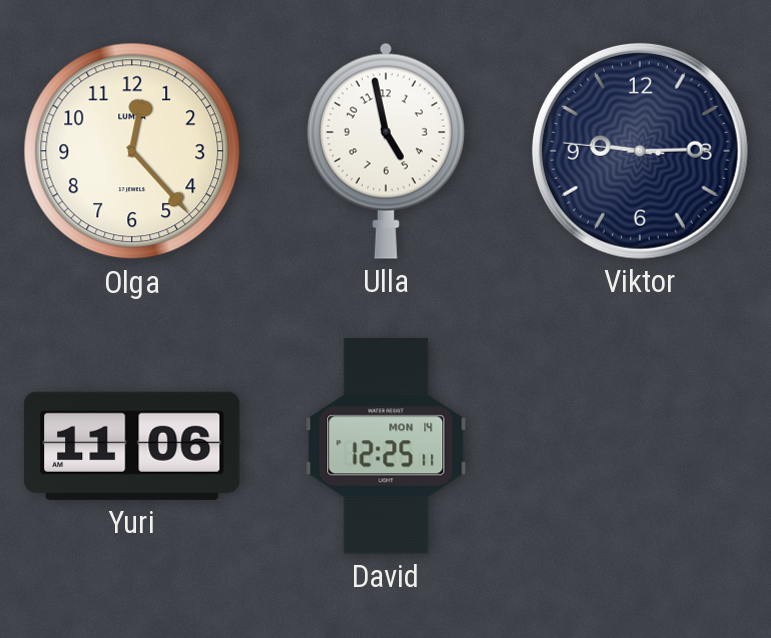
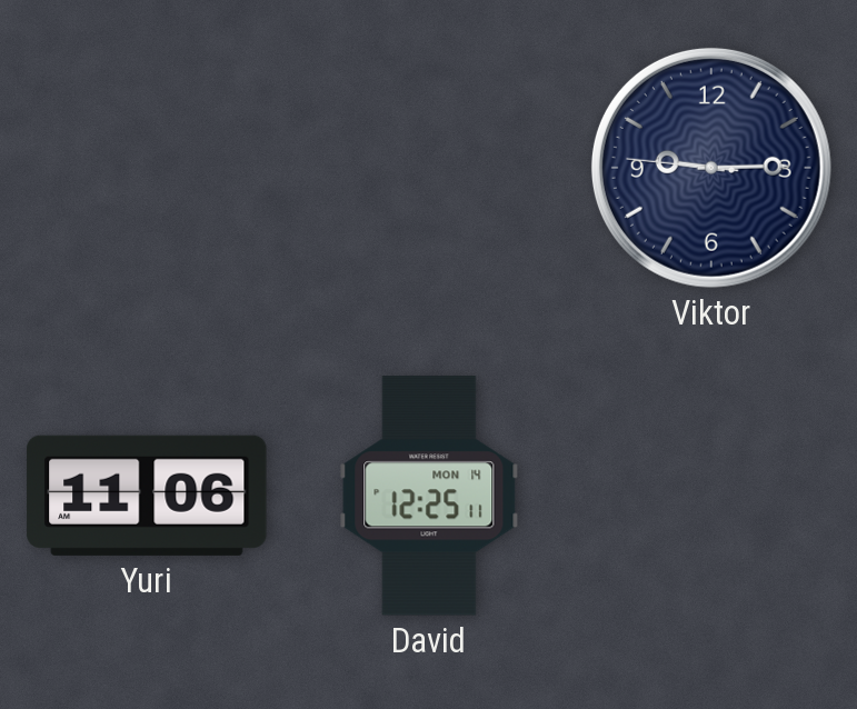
Olga: 12:23 -> none (132, 151)
Ulla: 4:58 -> none (386, 151)
